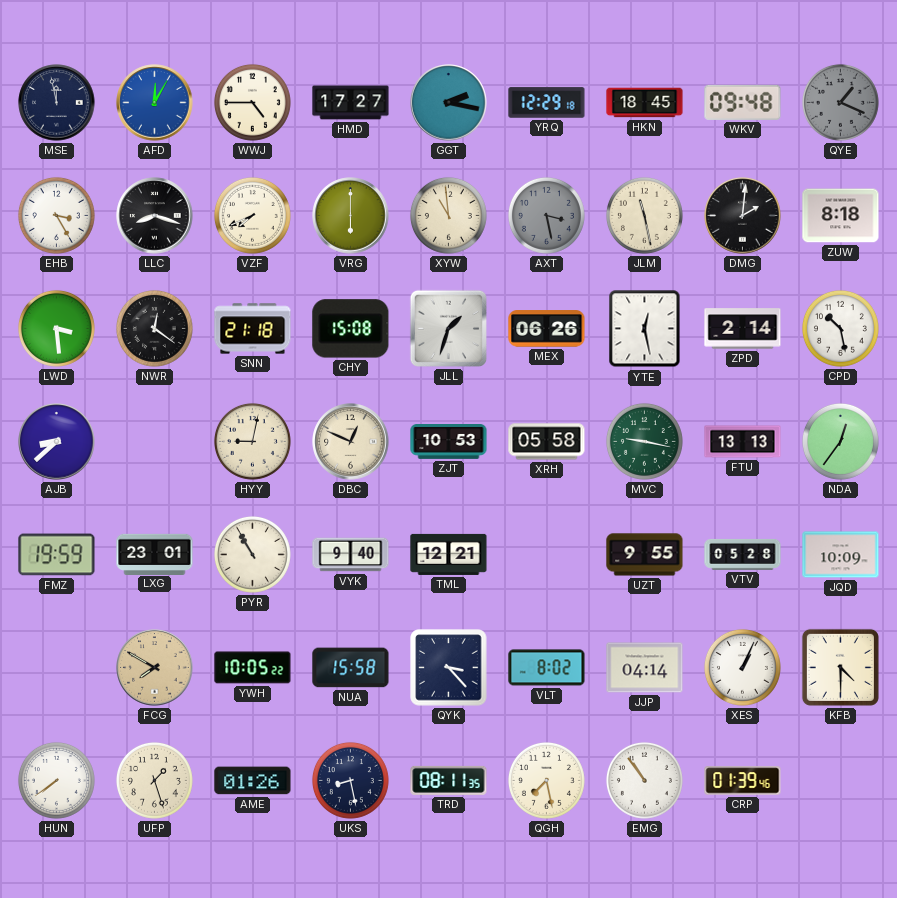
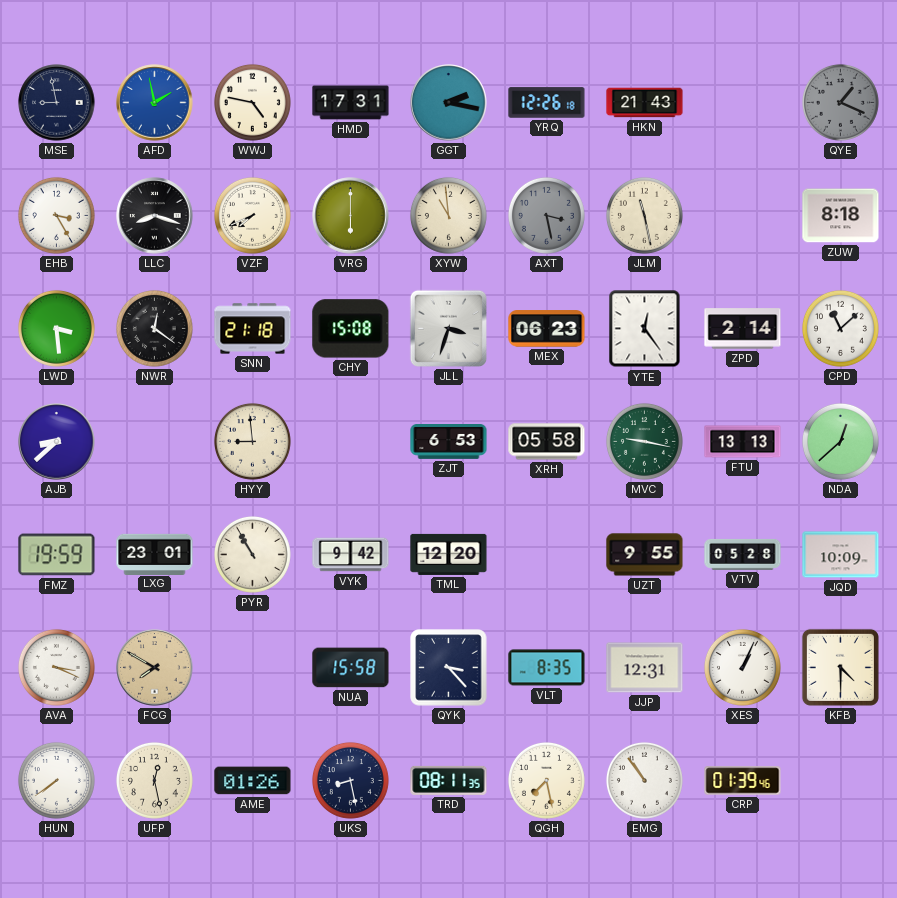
MSE: 11:58 -> 8:58 (57, 103)
AFD: 12:05 -> 1:58 (155, 103)
WWJ: 4:45 -> 4:47 (252, 102)
HMD: 17:27 -> 17:31 (351, 103)
YRQ: 12:29 -> 12:26 (547, 103)
HKN: 18:45 -> 21:43 (645, 103)
WKV: 09:48 -> none (743, 102)
DMG: 2:01 -> none (743, 216)
JLL: 1:33 -> 3:33 (448, 328)
MEX: 06:26 -> 06:23 (547, 329)
YTE: 12:28 -> 12:24 (645, 329)
CPD: 10:28 -> 11:08 (840, 328)
HYY: 9:02 -> 8:59 (252, 441)
DBC: 12:49 -> none (351, 442)
ZJT: 10:53 -> 6:53 (449, 442)
NDA: 12:36 -> 12:38 (840, 441)
VYK: 9:40 -> 9:42 (351, 555)
TML: 12:21 -> 12:20 (449, 554)
AVA: none -> 3:19 (56, 667)
YWH: 10:05 -> none (253, 668)
VLT: 8:02 -> 8:35 (547, 668)
JJP: 04:14 -> 12:31 (645, 668)
UFP: 1:27 -> 12:28 (154, 780)
